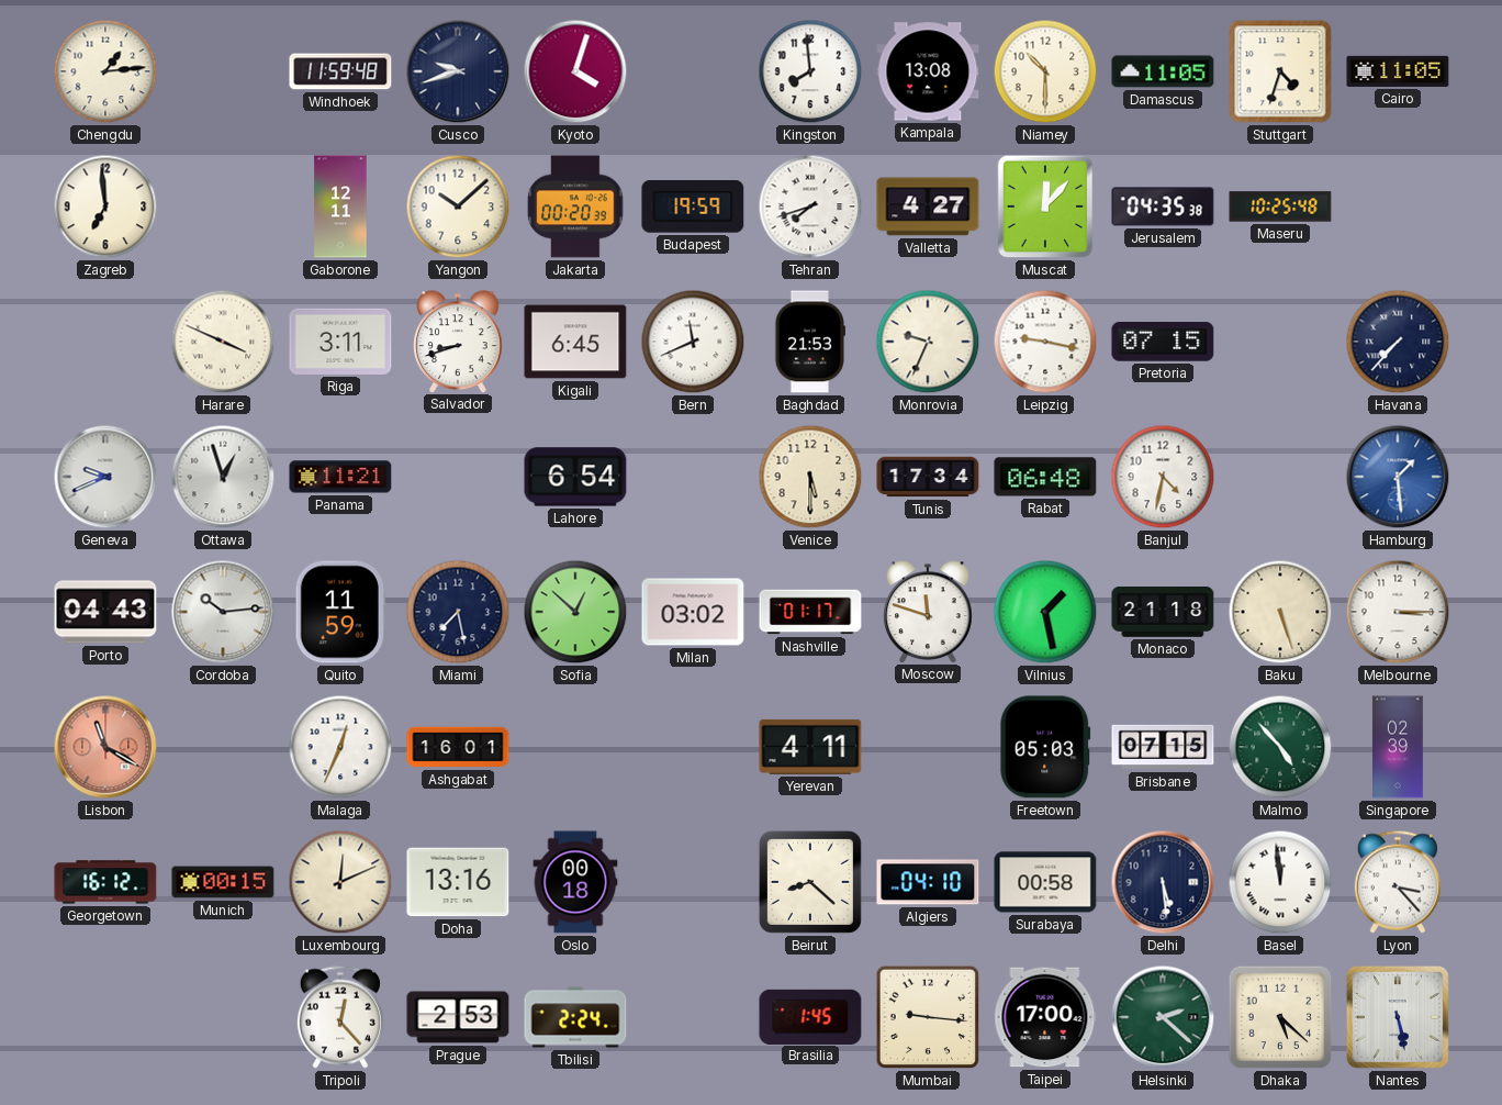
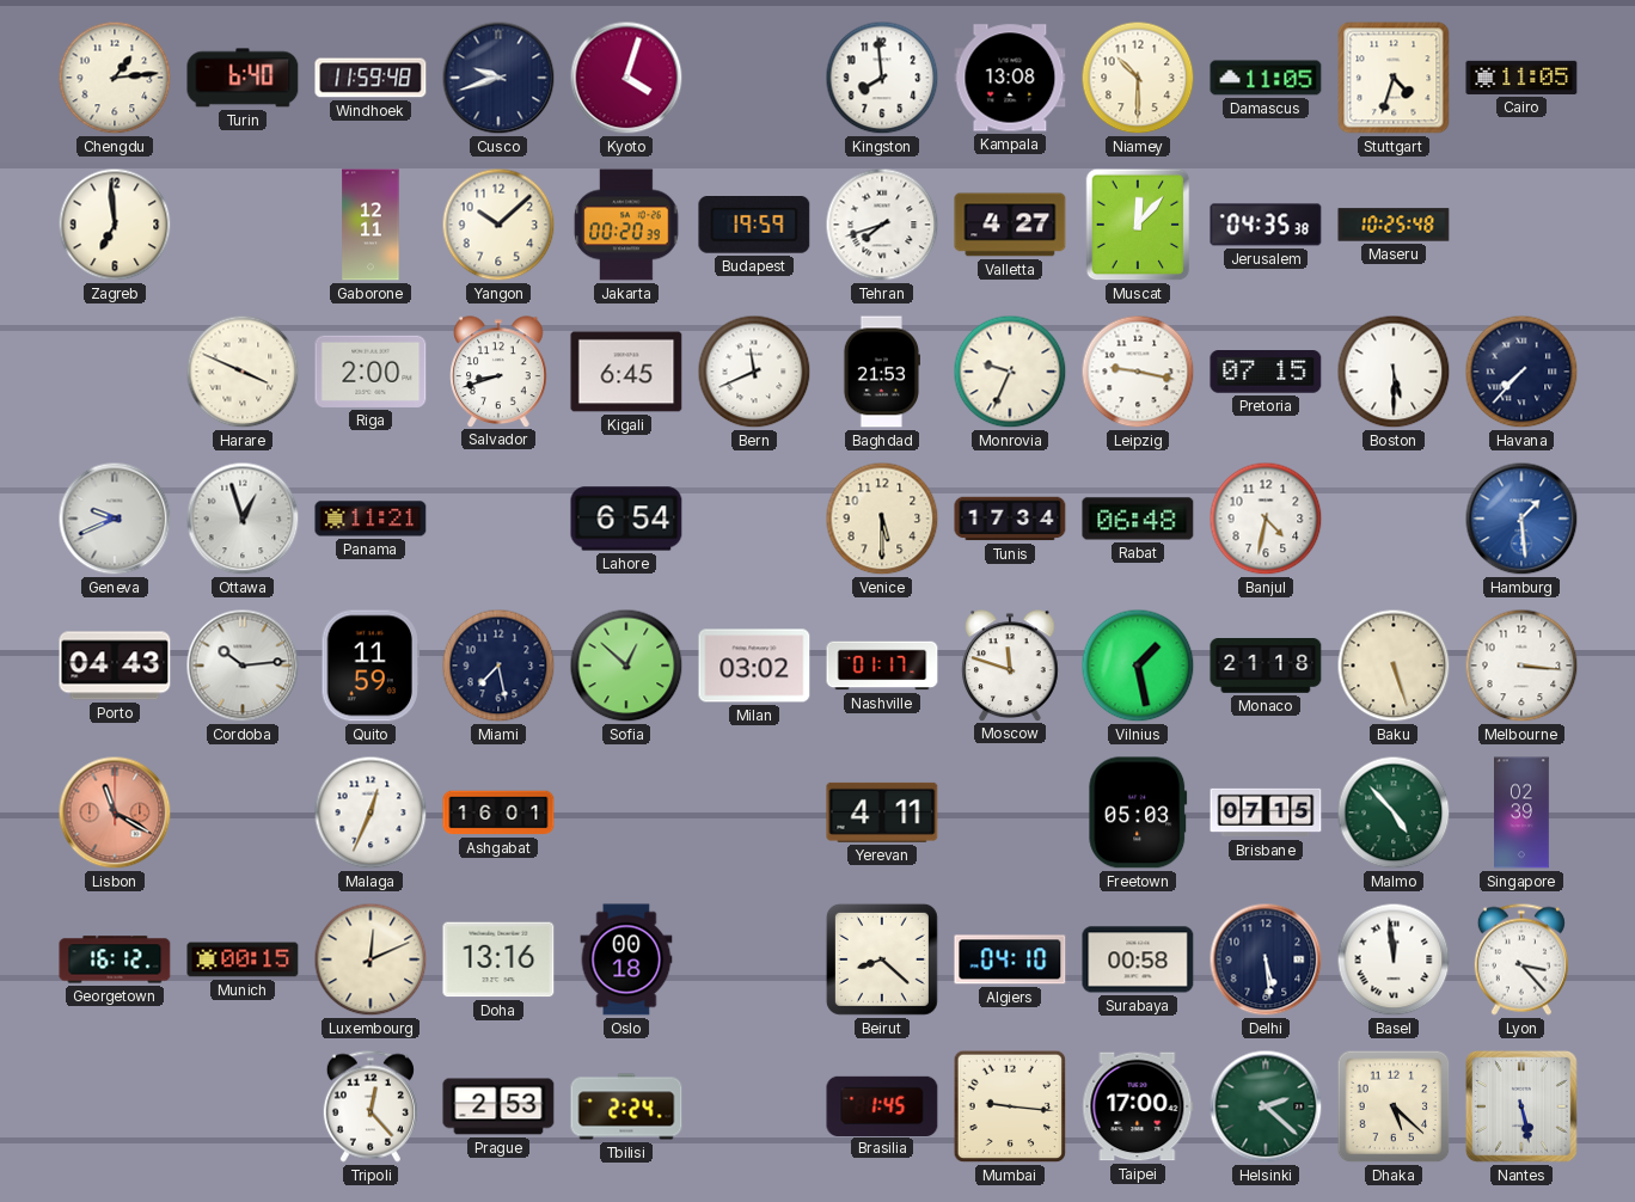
Turin: none -> 6:40 (243, 78)
Riga: 3:11 -> 2:00 (371, 372)
Boston: none -> 5:30 (1394, 372)
Melbourne: 3:15 -> 3:16 (1521, 666)
